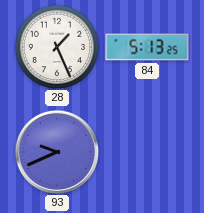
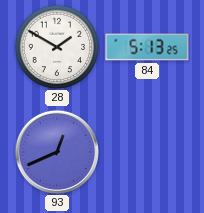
28: 1:26 -> 1:50 (57, 47)
93: 9:41 -> 12:41 (56, 151)
